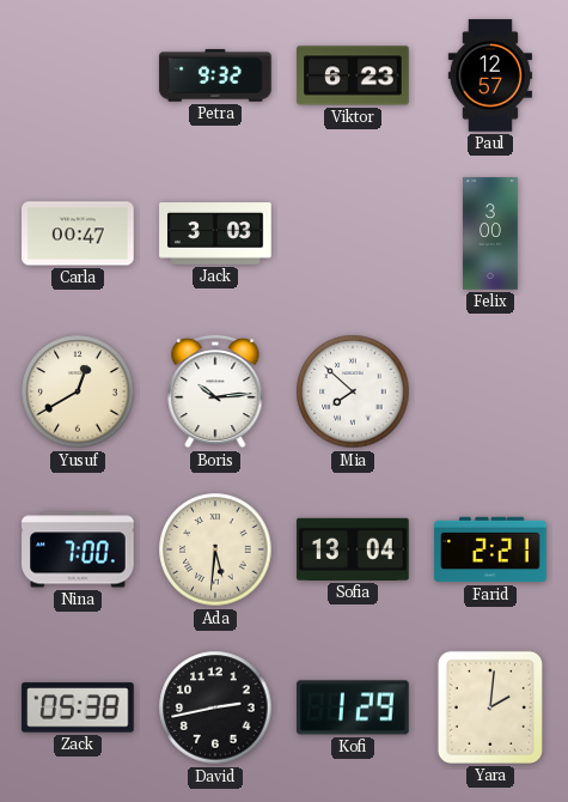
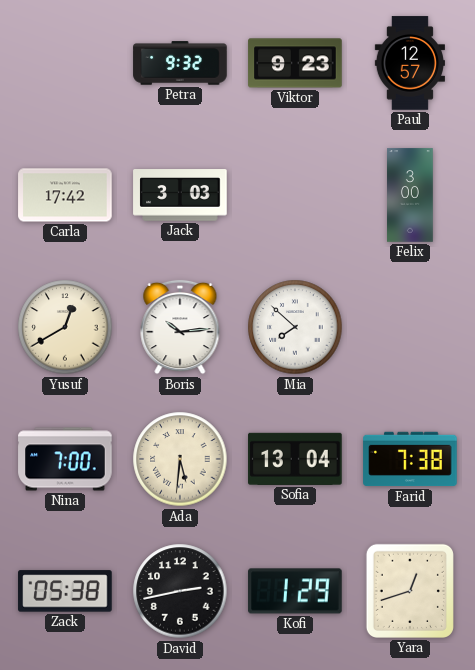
Viktor: 6:23 -> 9:23 (295, 63)
Carla: 00:47 -> 17:42 (65, 195)
Farid: 2:21 -> 7:38 (410, 459)
Yara: 2:01 -> 12:42 (410, 591)
